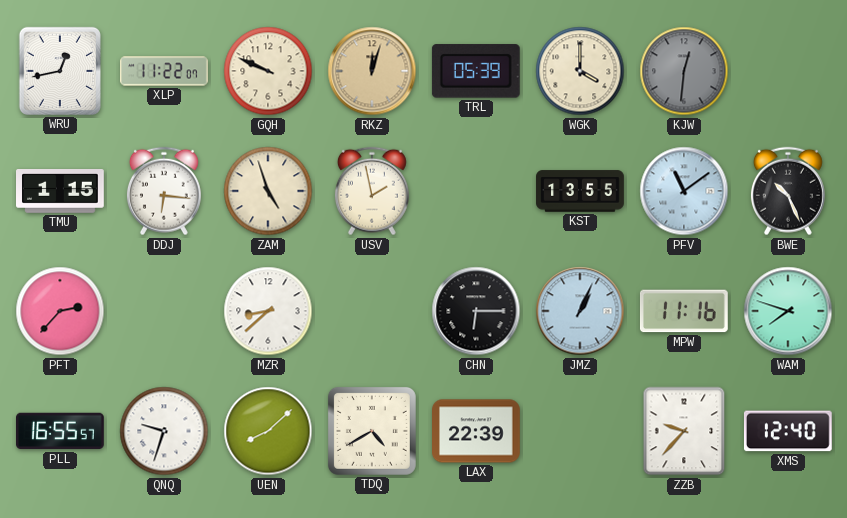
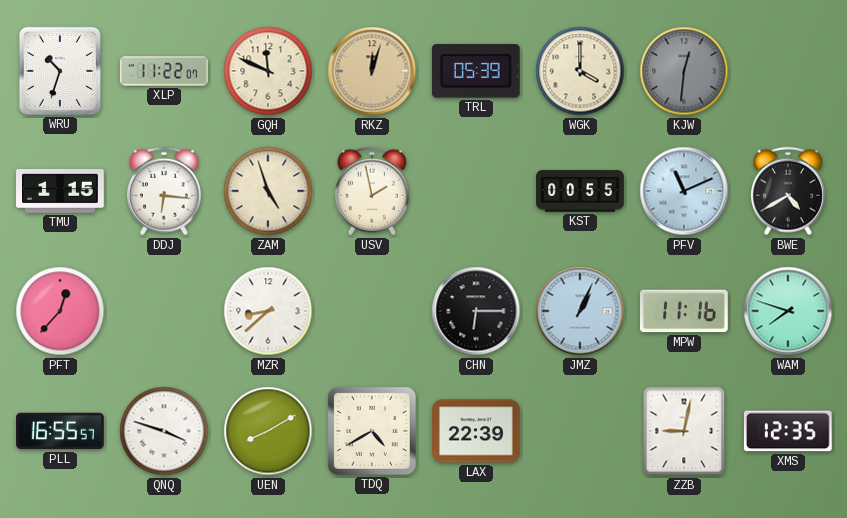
WRU: 12:43 -> 10:33 (60, 71)
GQH: 9:49 -> 11:49 (268, 71)
KST: 13:55 -> 00:55 (580, 191)
PFV: 11:09 -> 11:11 (684, 191)
BWE: 10:26 -> 4:40 (788, 191)
PFT: 2:37 -> 12:37 (60, 311)
QNQ: 9:33 -> 3:48 (164, 431)
UEN: 8:08 -> 8:10 (268, 431)
ZZB: 9:37 -> 9:02 (684, 431)
XMS: 12:40 -> 12:35 (788, 431)
